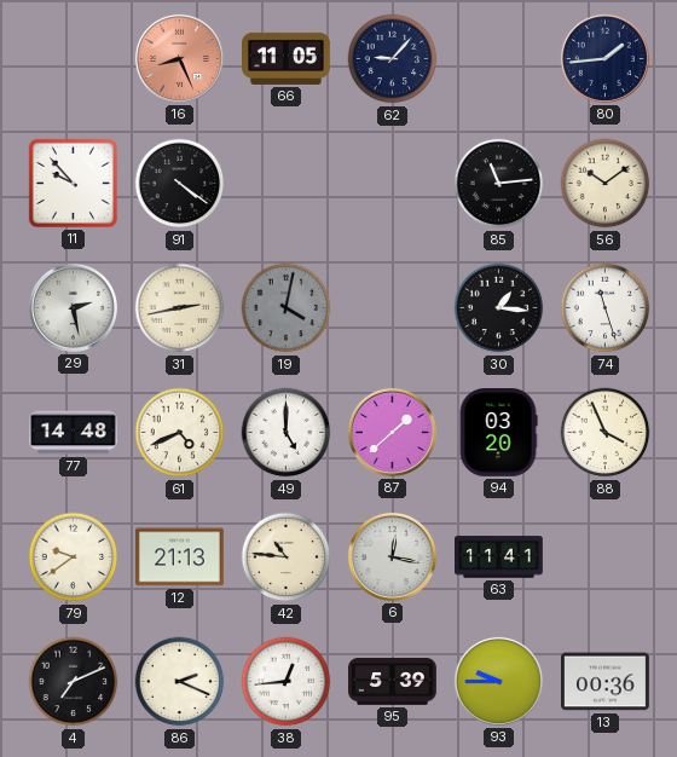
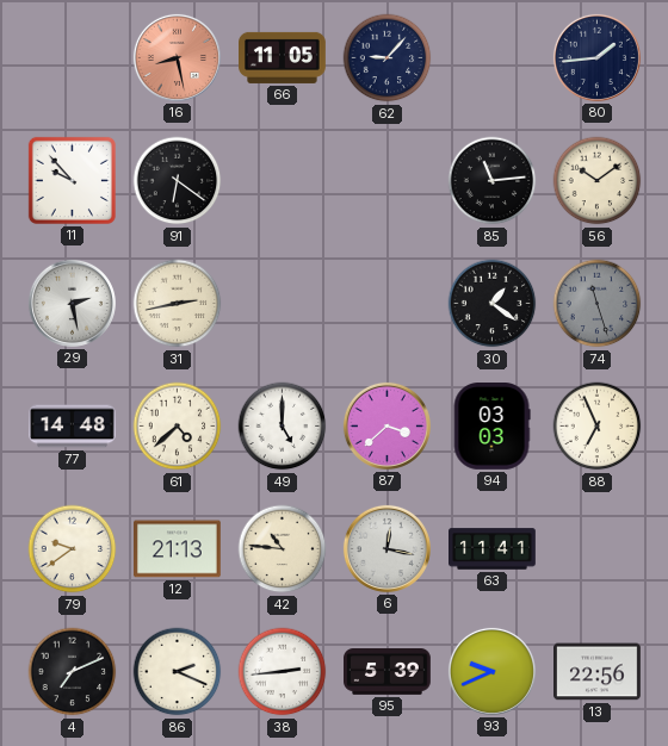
16: 8:26 -> 8:28 (177, 57)
91: 4:21 -> 6:21 (178, 181)
19: 4:02 -> none (287, 308)
30: 1:16 -> 1:21 (493, 304)
74 dial: white -> grey (598, 304)
61: 4:41 -> 4:38 (178, 427)
87: 1:38 -> 3:38 (386, 425)
94: 03:20 -> 03:03 (491, 427)
88: 3:56 -> 6:56 (598, 427)
38: 12:44 -> 2:44 (283, 672)
93: 9:45 -> 9:41 (491, 671)
13: 00:36 -> 22:56 (598, 672)
